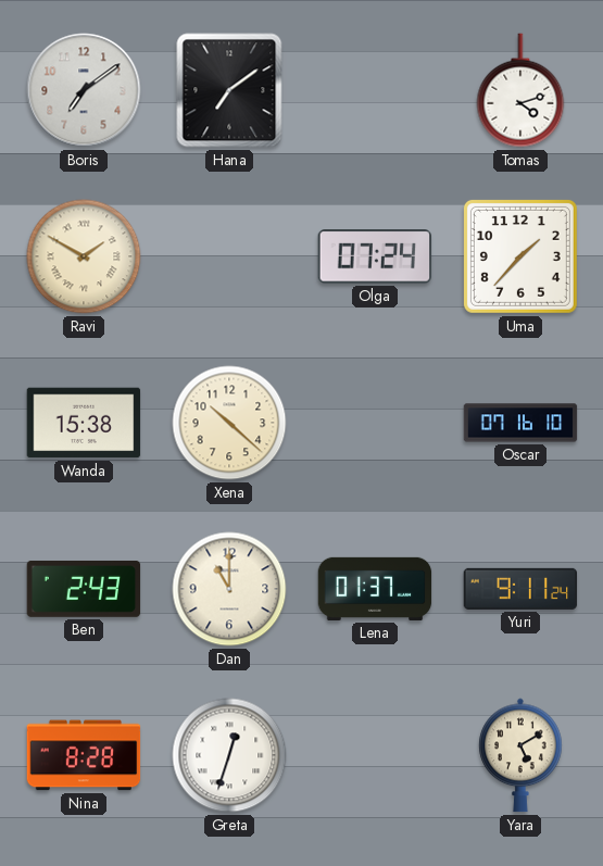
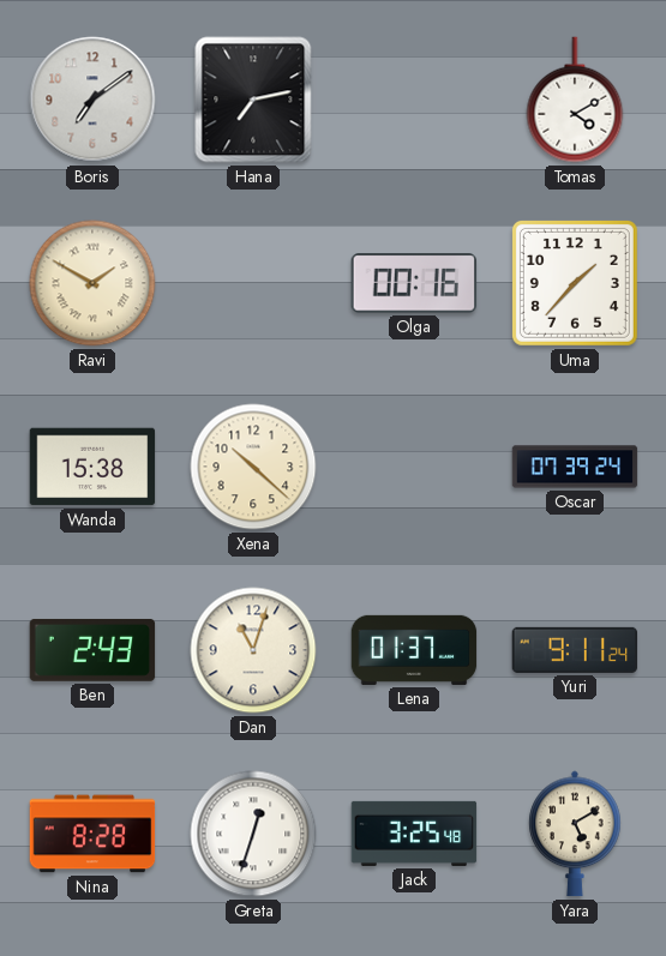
Hana: 7:09 -> 7:13 (253, 100)
Tomas: 4:12 -> 4:10 (575, 100)
Olga: 07:24 -> 00:16 (414, 283)
Oscar: 07:16 -> 07:39 (575, 467)
Dan: 11:00 -> 11:03 (253, 650)
Jack: none -> 3:25 (414, 834)
